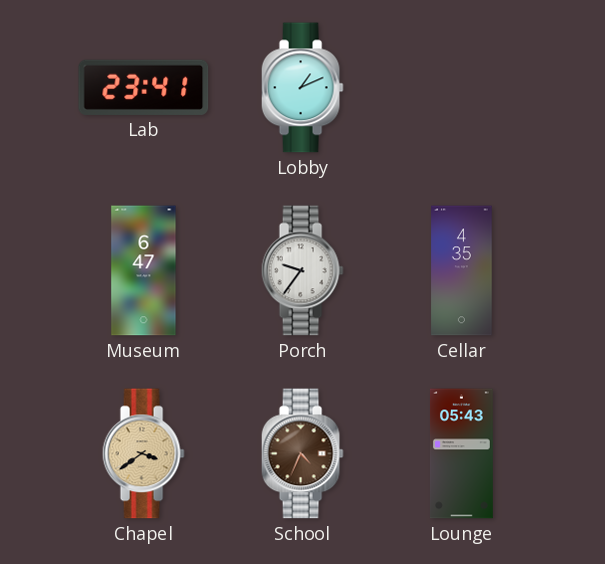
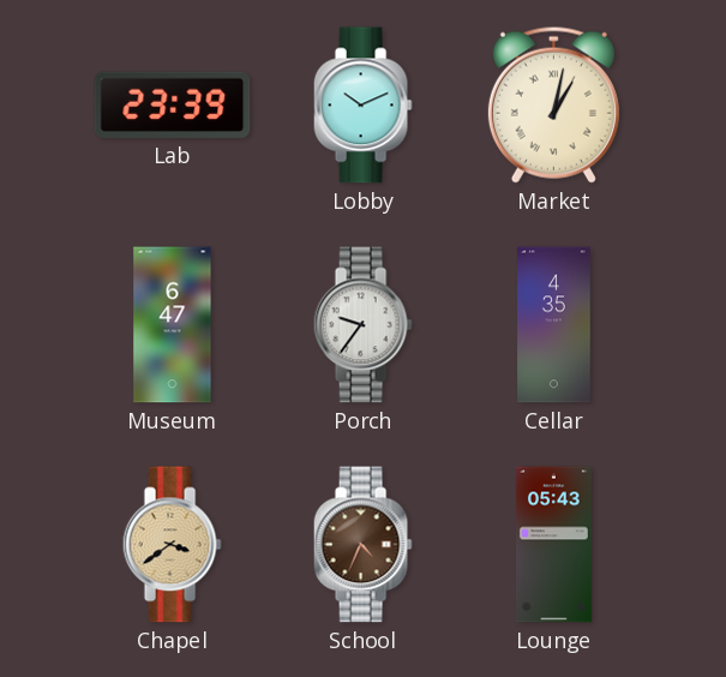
Lab: 23:41 -> 23:39 (173, 104)
Lobby: 1:11 -> 10:11 (362, 106)
Market: none -> 1:02 (553, 104)
